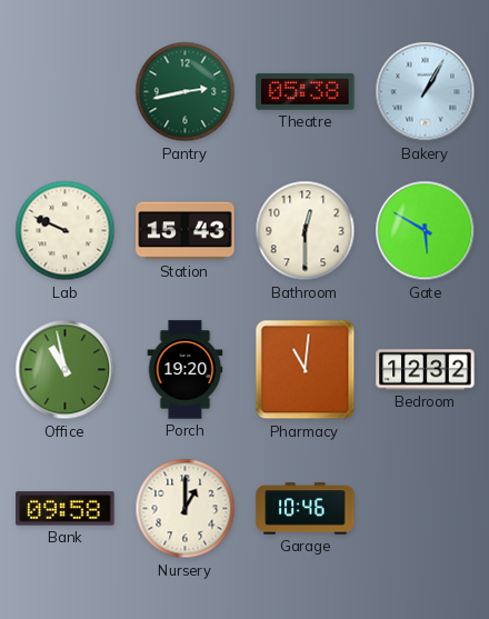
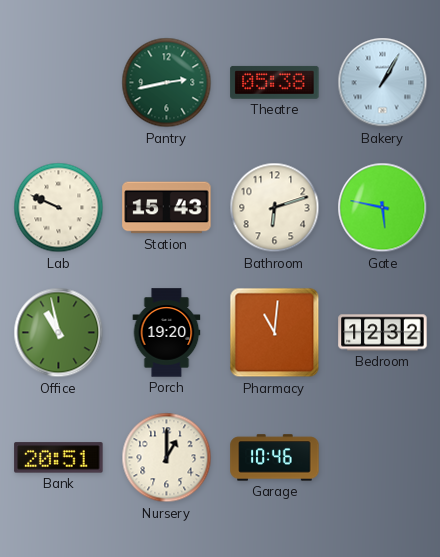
Bathroom: 12:30 -> 6:12 (275, 208)
Gate: 5:50 -> 5:47 (383, 208)
Bank: 09:58 -> 20:51 (59, 458)
